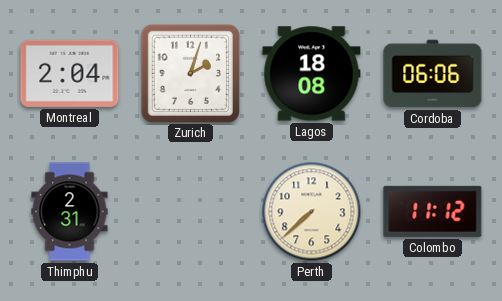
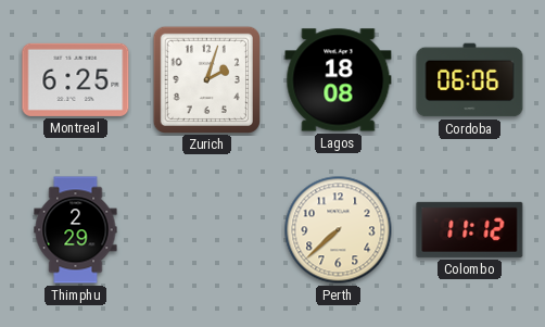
Montreal: 2:04 -> 6:25 (76, 79)
Thimphu: 2:31 -> 2:29 (76, 230)
